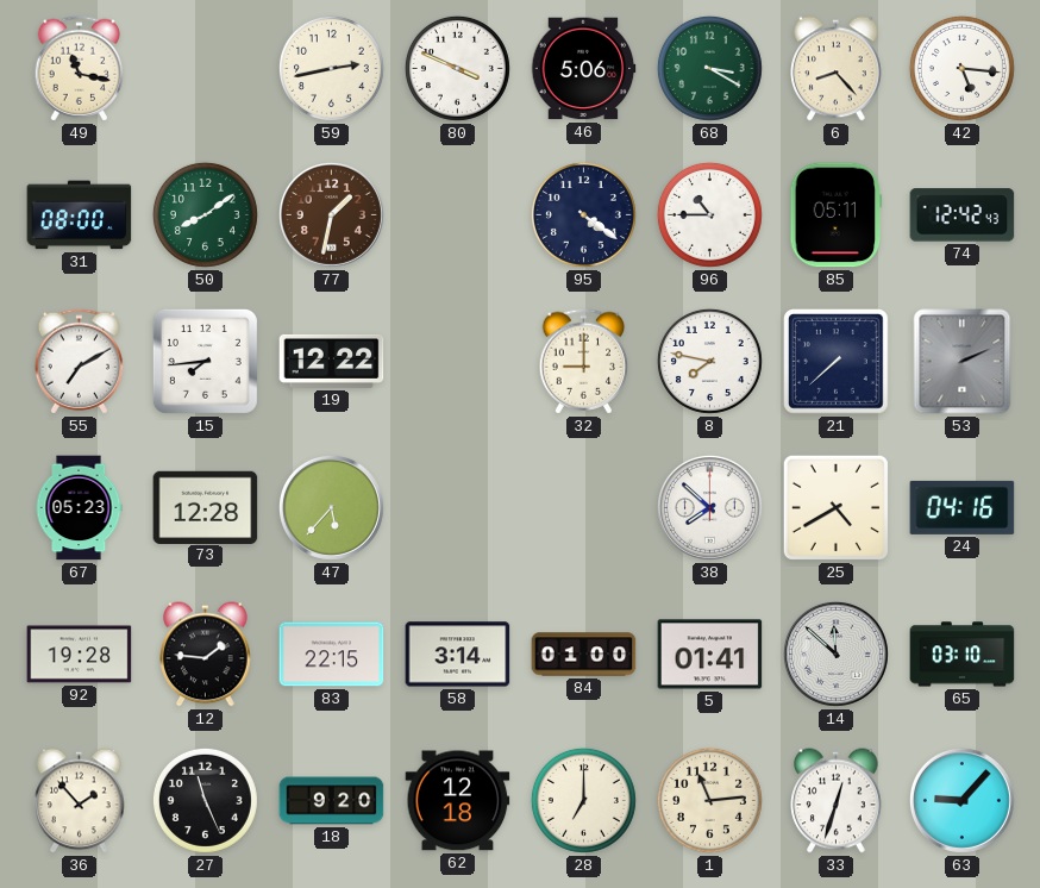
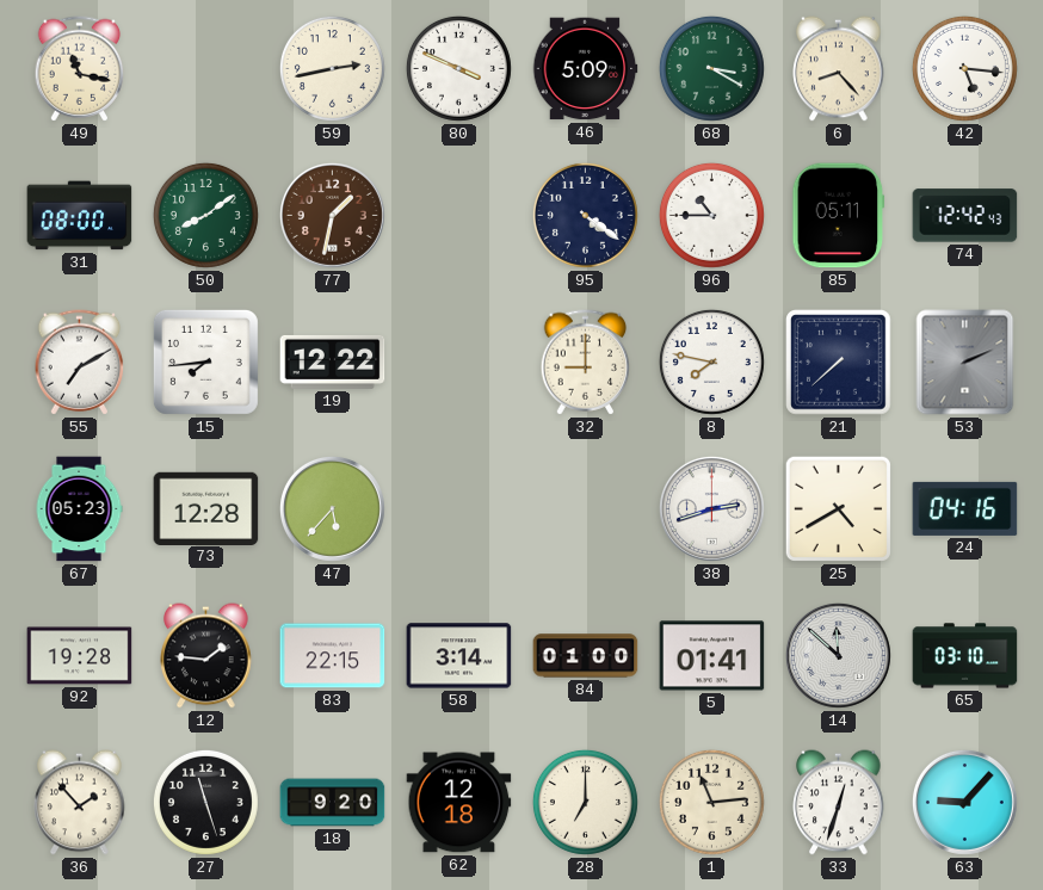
46: 5:06 -> 5:09 (585, 69)
38: 7:52 -> 2:42 (711, 508)
27: 11:26 -> 11:27 (205, 802)
